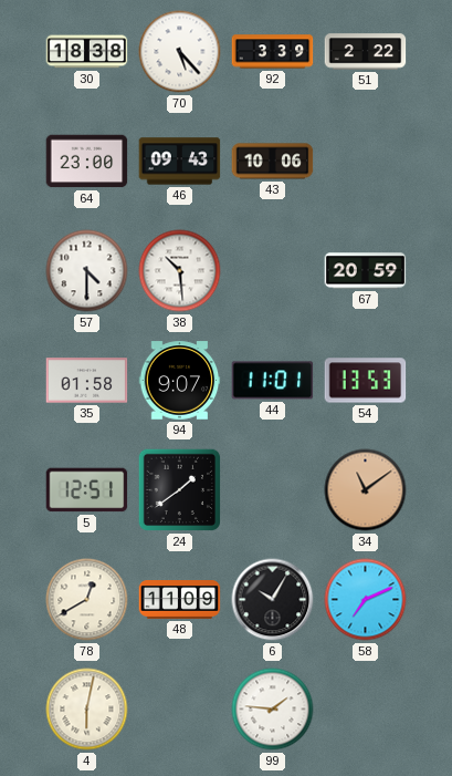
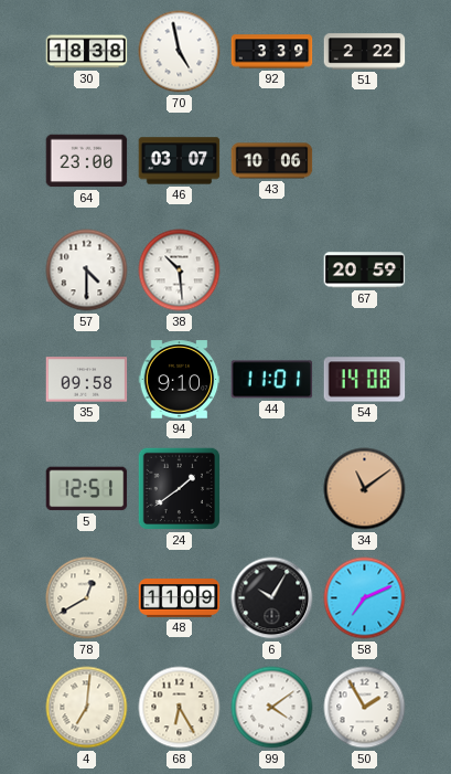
70: 5:23 -> 4:58 (180, 52)
46: 09:43 -> 03:07 (180, 161)
35: 01:58 -> 09:58 (87, 380)
94: 9:07 -> 9:10 (180, 380)
54: 13:53 -> 14:08 (365, 380)
4: 6:02 -> 7:01 (87, 708)
68: none -> 6:25 (180, 708)
99: 1:46 -> 4:09 (272, 708)
50: none -> 1:55 (365, 708)
